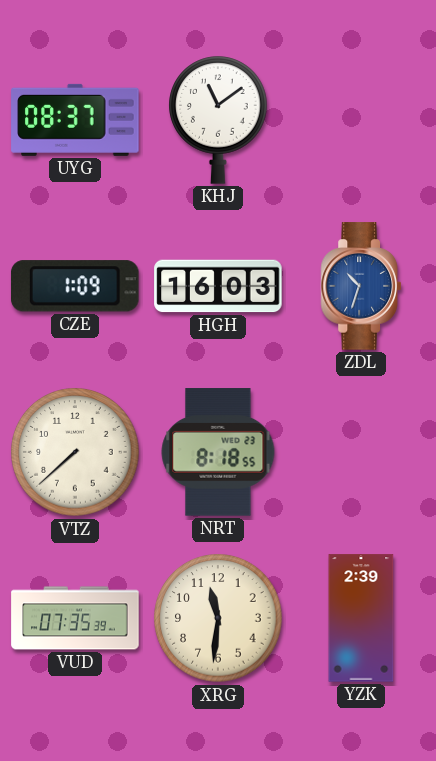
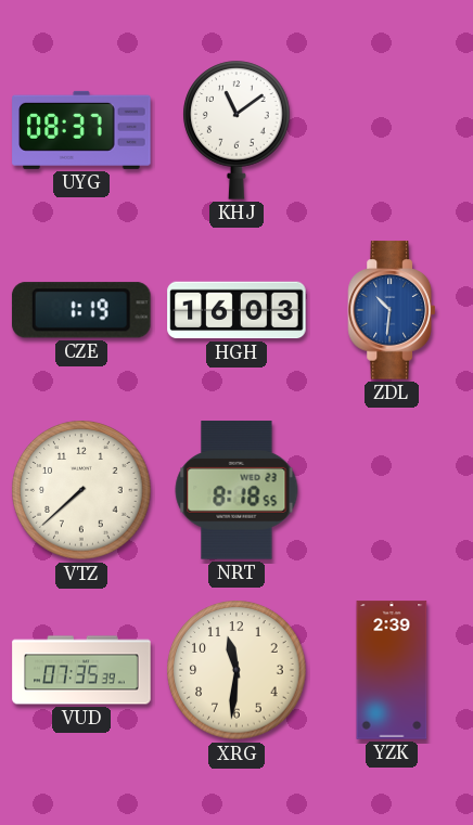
CZE: 1:09 -> 1:19 (81, 310)
ZDL: 10:33 -> 10:31 (391, 310)
